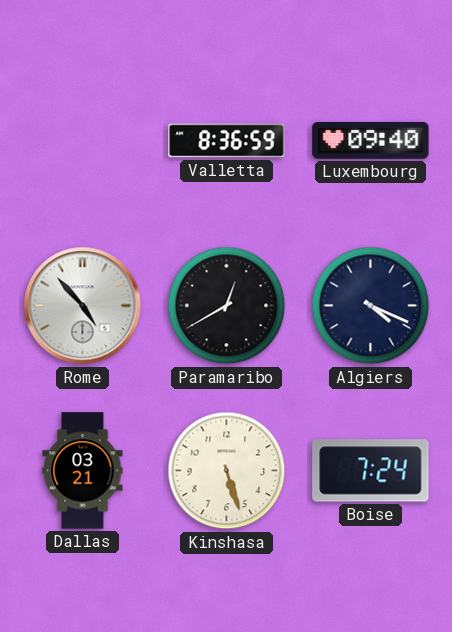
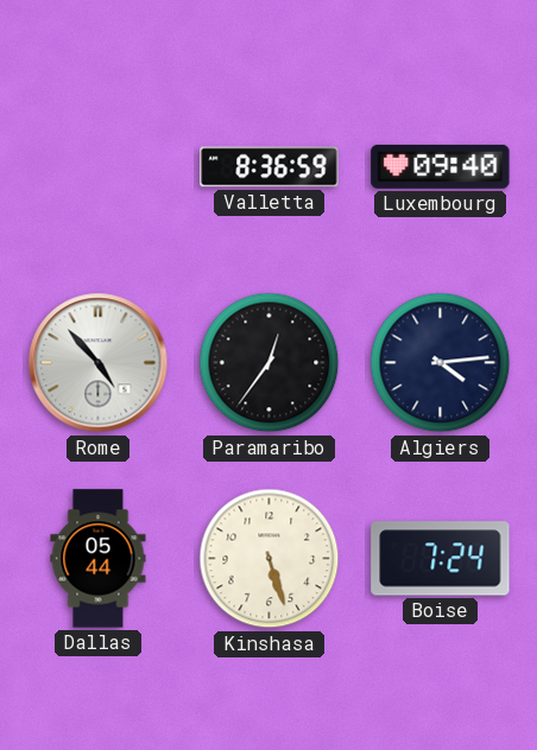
Paramaribo: 12:40 -> 12:36 (270, 363)
Algiers: 4:19 -> 4:14 (441, 363)
Dallas: 03:21 -> 05:44 (99, 559)
